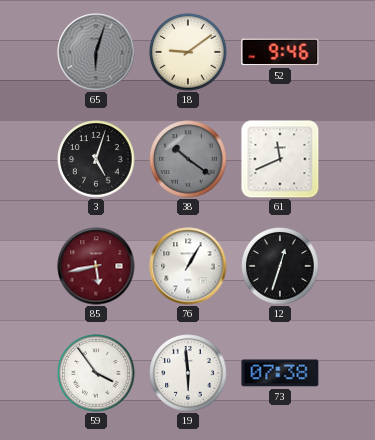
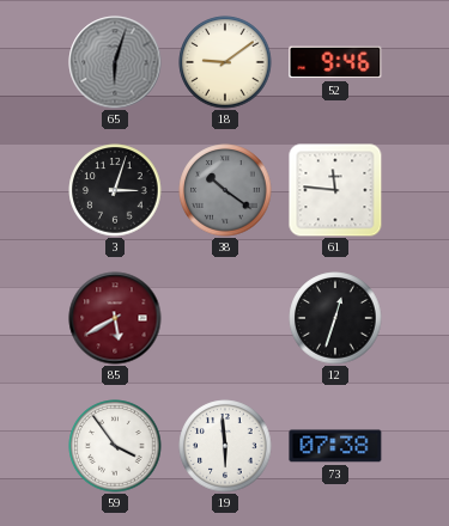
3: 5:03 -> 3:03 (115, 190)
61: 11:41 -> 11:46 (335, 190)
85: 5:43 -> 5:40 (115, 318)
76: 1:05 -> none (188, 266)
